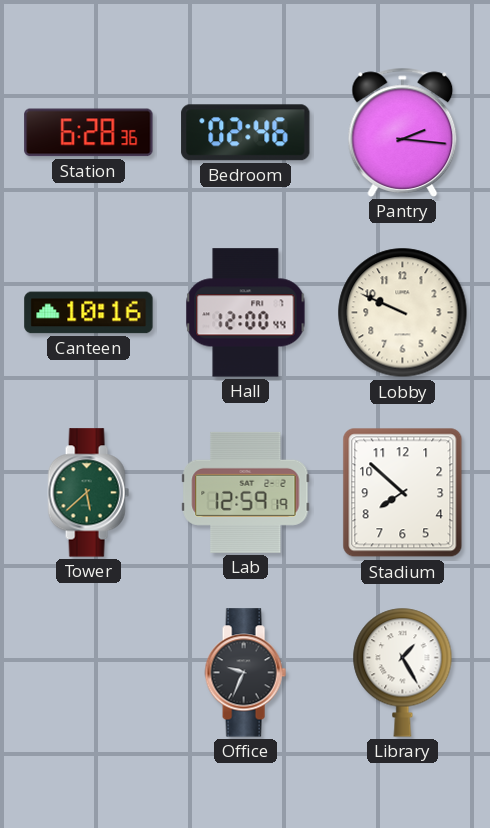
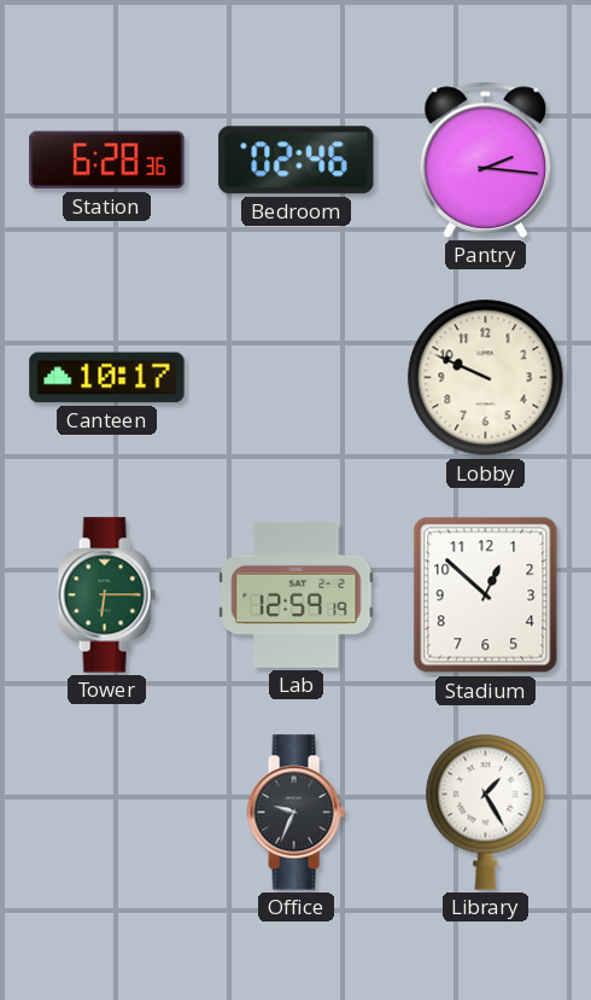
Canteen: 10:16 -> 10:17 (107, 378)
Hall: 12:00 -> none (246, 313)
Tower: 5:38 -> 6:15 (106, 595)
Stadium: 7:52 -> 12:52 (486, 595)
